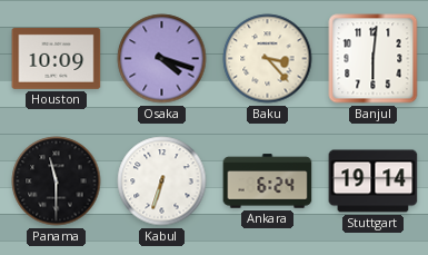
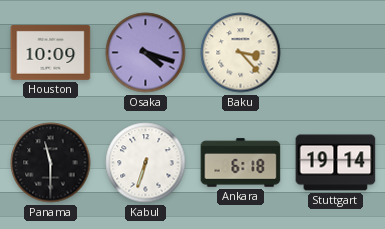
Banjul: 6:01 -> none (374, 59)
Ankara: 6:24 -> 6:18 (241, 163)
